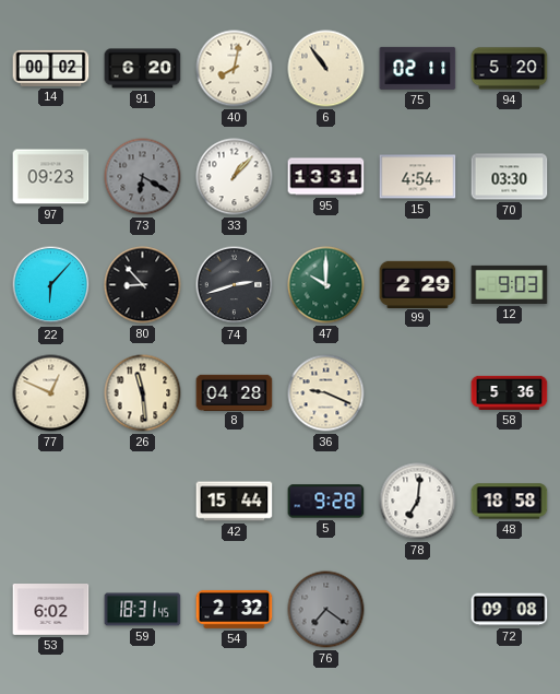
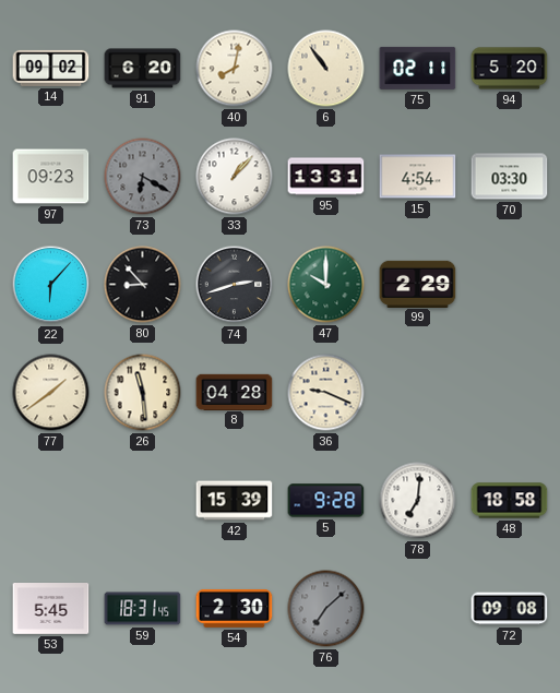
14: 00:02 -> 09:02 (51, 68)
12: 9:03 -> none (510, 284)
77: 12:49 -> 1:39 (51, 393)
58: 5:36 -> none (510, 392)
42: 15:44 -> 15:39 (235, 501)
53: 6:02 -> 5:45 (51, 609)
54: 2:32 -> 2:30 (235, 608)
76: 7:21 -> 7:08 (326, 609)
